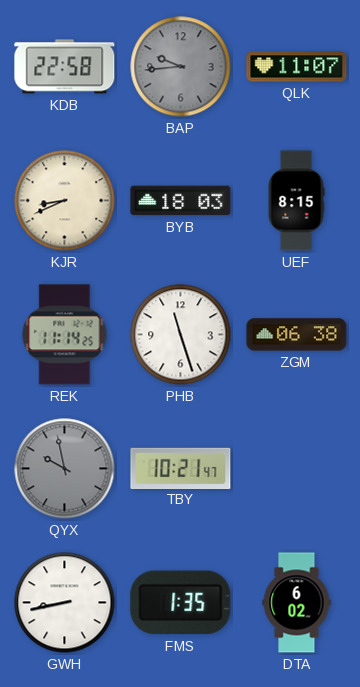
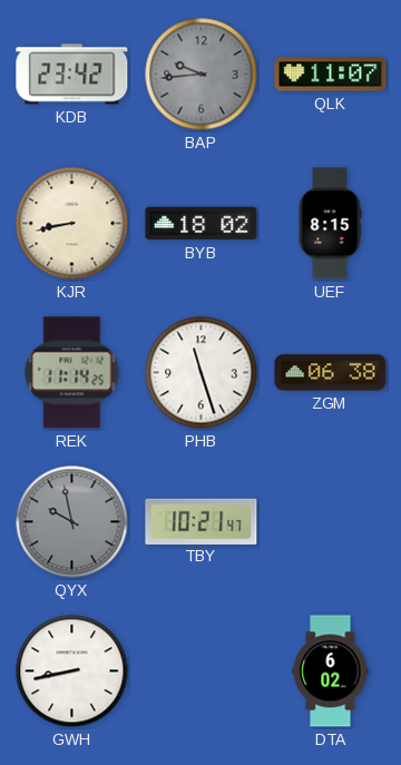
KDB: 22:58 -> 23:42 (72, 75)
KJR: 8:41 -> 8:43 (72, 224)
BYB: 18:03 -> 18:02 (202, 224)
FMS: 1:35 -> none (181, 603)
